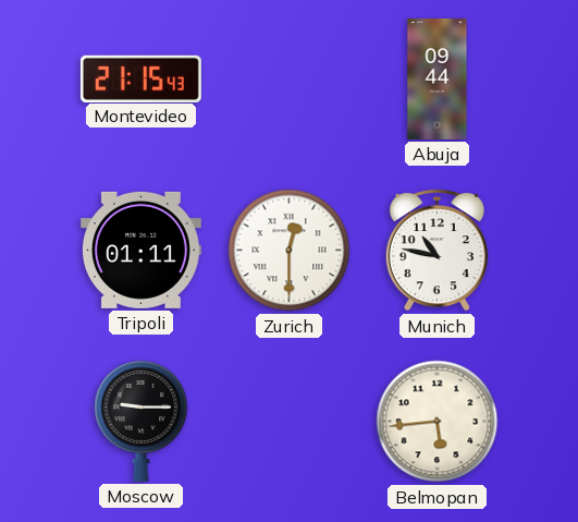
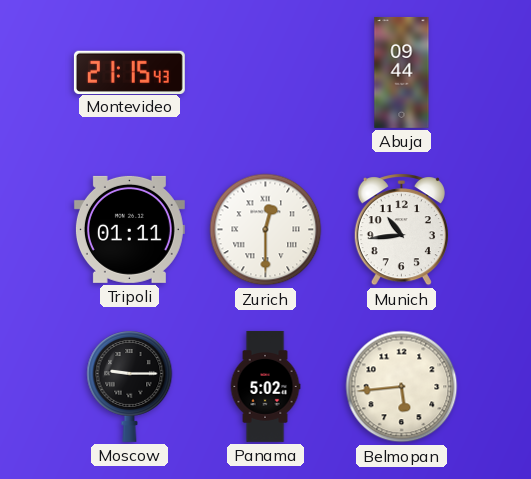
Munich: 10:47 -> 10:44 (401, 230)
Panama: none -> 5:02 (265, 386)
